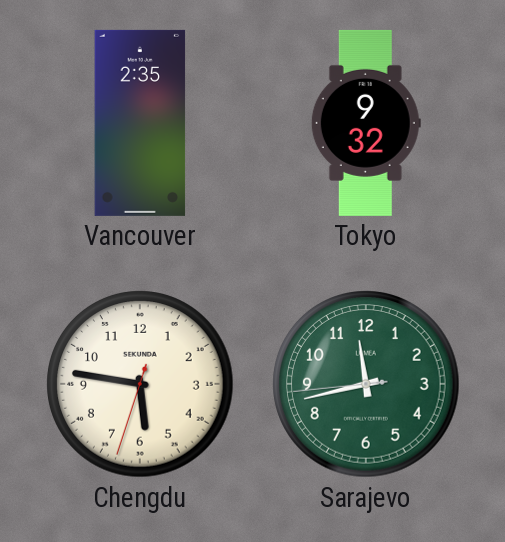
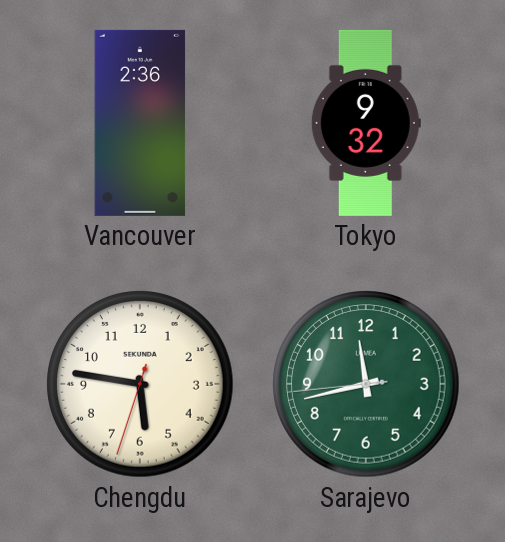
Vancouver: 2:35 -> 2:36 (140, 123)
